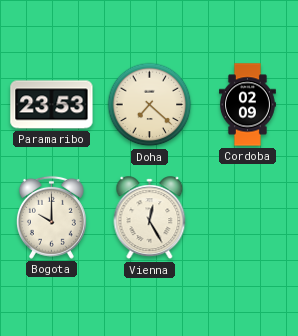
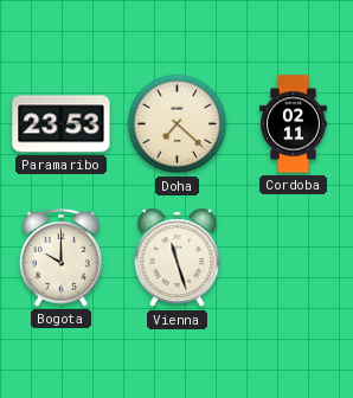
Cordoba: 02:09 -> 02:11 (293, 124)
Vienna: 12:25 -> 11:27 (178, 258)
